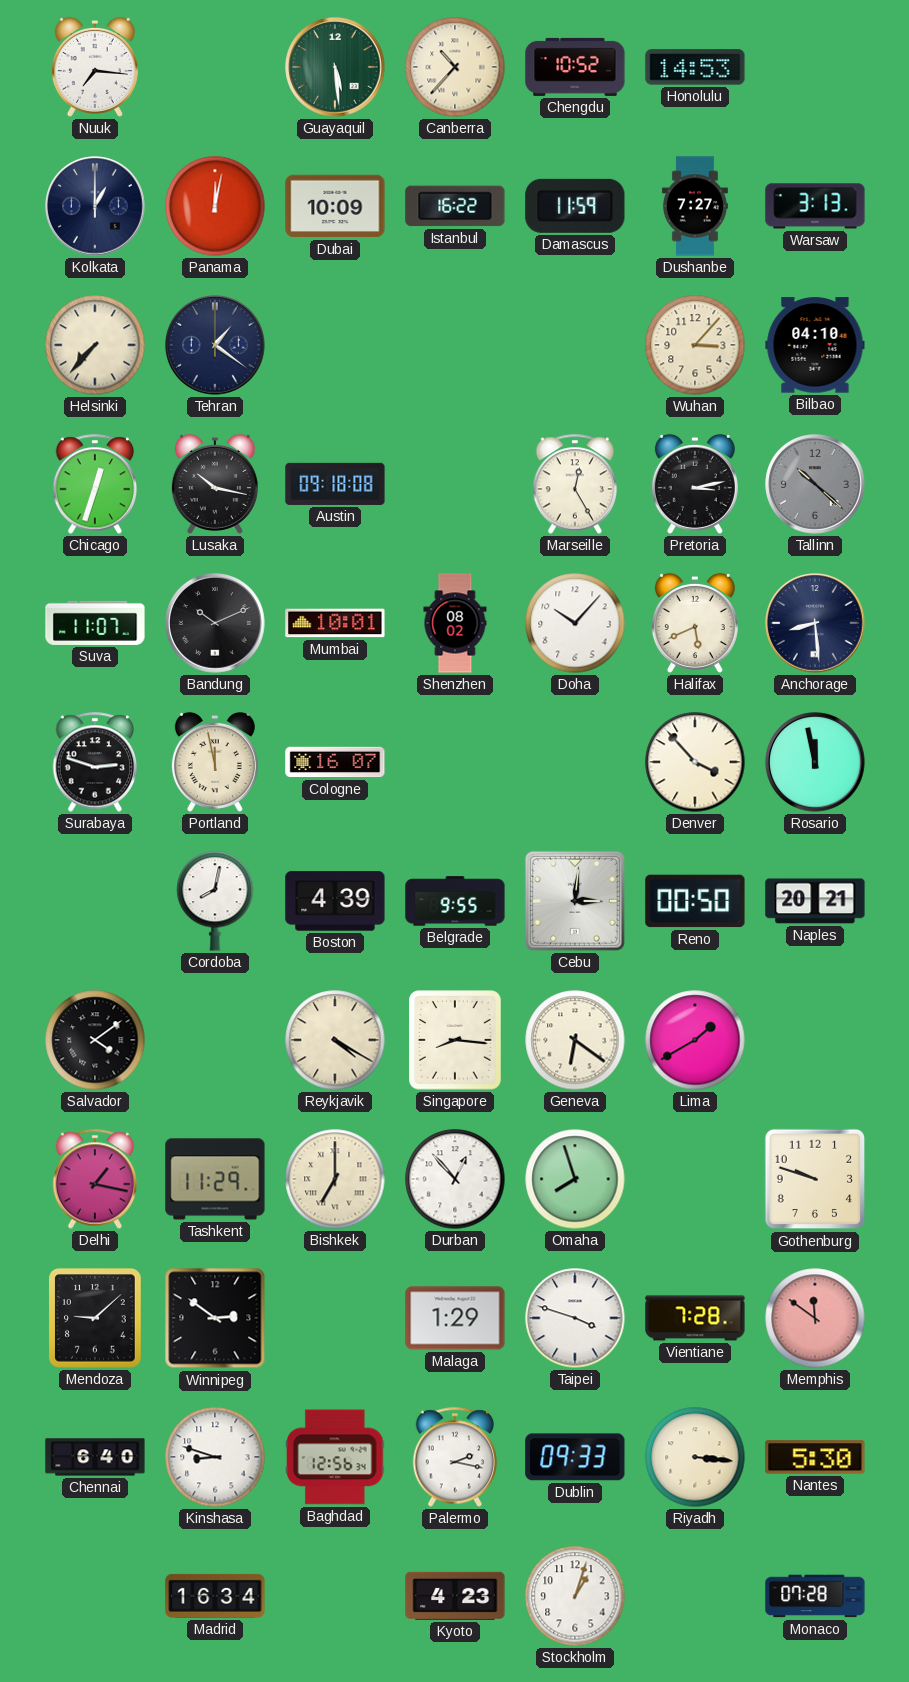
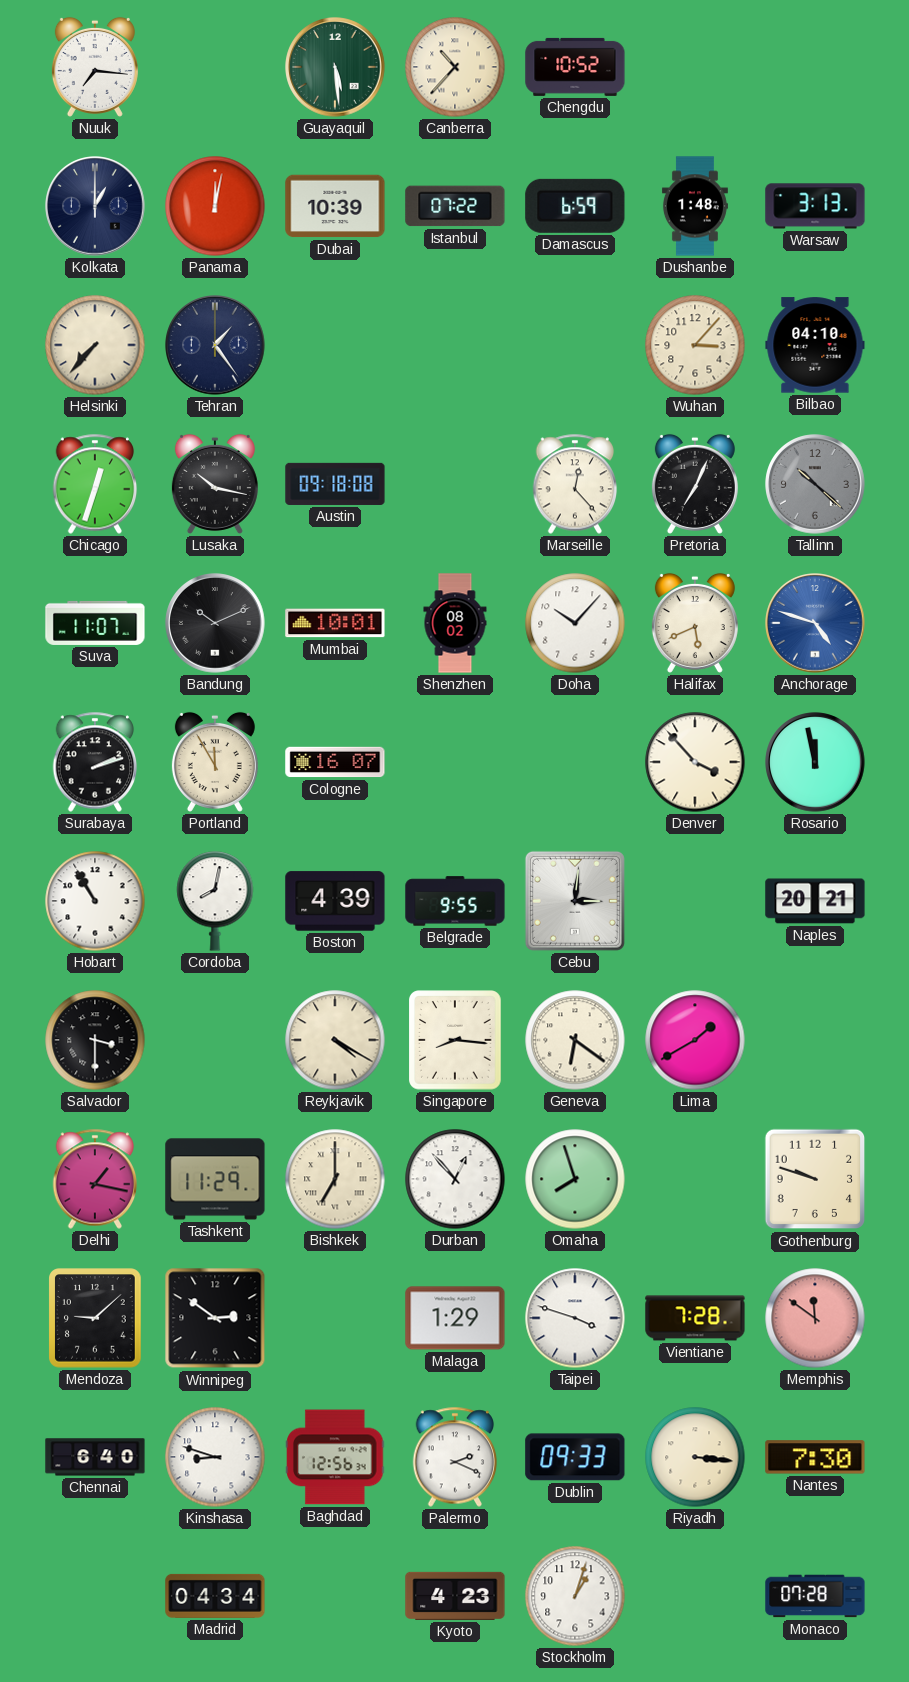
Honolulu: 14:53 -> none (695, 67)
Dubai: 10:09 -> 10:39 (335, 206)
Istanbul: 16:22 -> 07:22 (455, 206)
Damascus: 11:59 -> 6:59 (575, 206)
Dushanbe: 7:27 -> 1:48 (695, 206)
Tehran: 1:21 -> 1:24 (215, 345)
Marseille: 12:25 -> 12:23 (575, 484)
Pretoria: 3:13 -> 7:04 (695, 484)
Anchorage: 8:29 -> 4:48 (815, 623)
Anchorage dial: navy -> blue (815, 623)
Surabaya: 2:48 -> 2:12 (95, 762)
Portland: 11:58 -> 11:55 (215, 762)
Hobart: none -> 10:55 (95, 901)
Reno: 00:50 -> none (695, 901)
Salvador: 4:09 -> 3:30 (95, 1040)
Palermo: 2:17 -> 2:19 (455, 1457)
Nantes: 5:30 -> 7:30 (815, 1457)
Madrid: 16:34 -> 04:34 (215, 1596)
